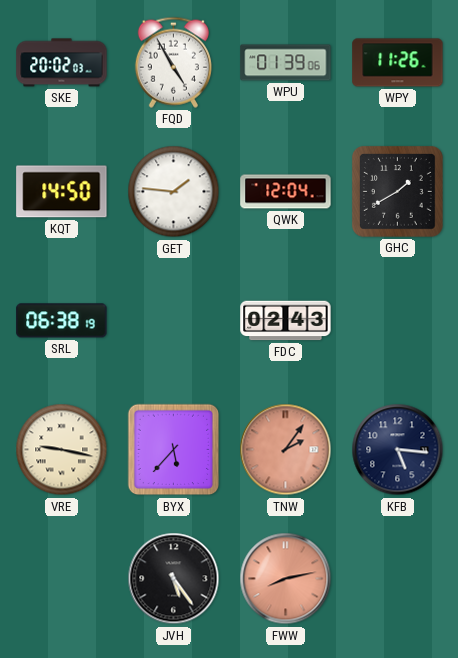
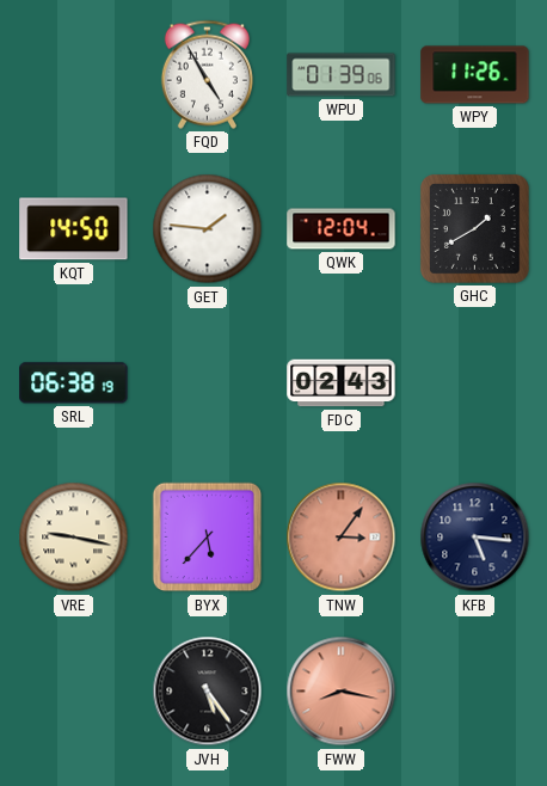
SKE: 20:02 -> none (62, 63)
TNW: 2:06 -> 3:06 (342, 538)
FWW: 8:13 -> 8:17 (342, 692)
